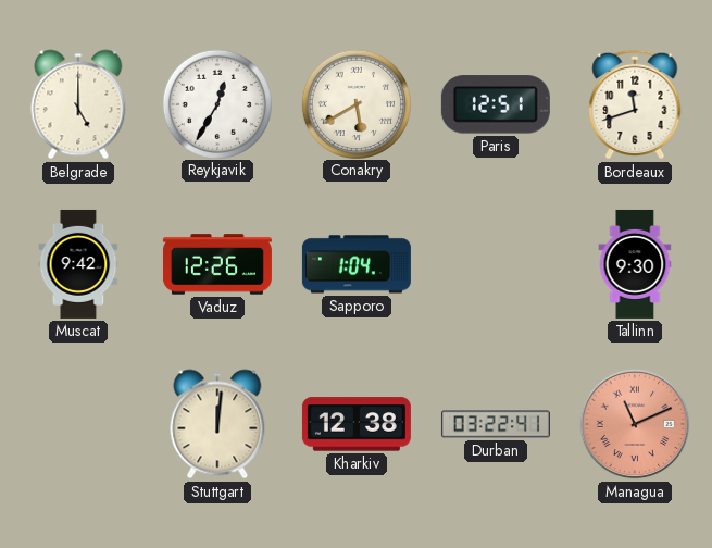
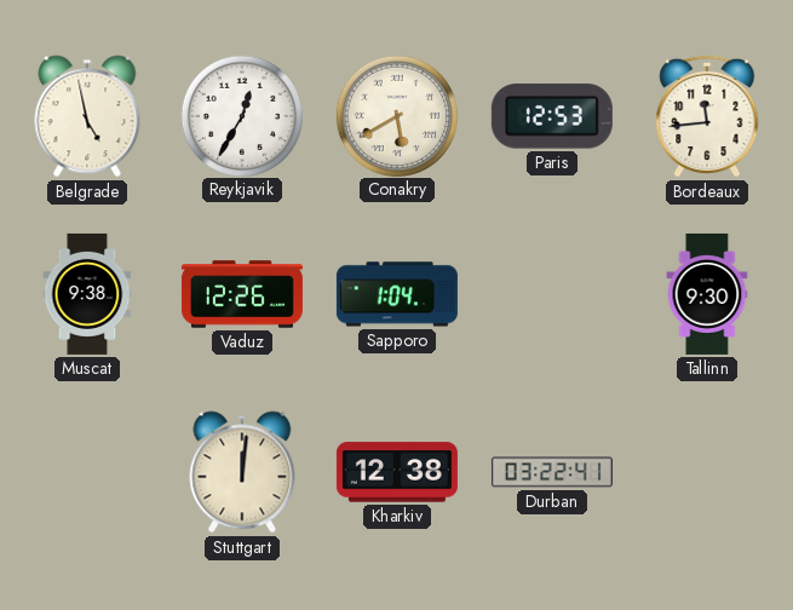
Belgrade: 5:00 -> 4:58 (87, 116)
Paris: 12:51 -> 12:53 (552, 116)
Bordeaux: 11:42 -> 11:44 (707, 116)
Muscat: 9:42 -> 9:38 (87, 294)
Managua: 11:11 -> none (635, 424)
